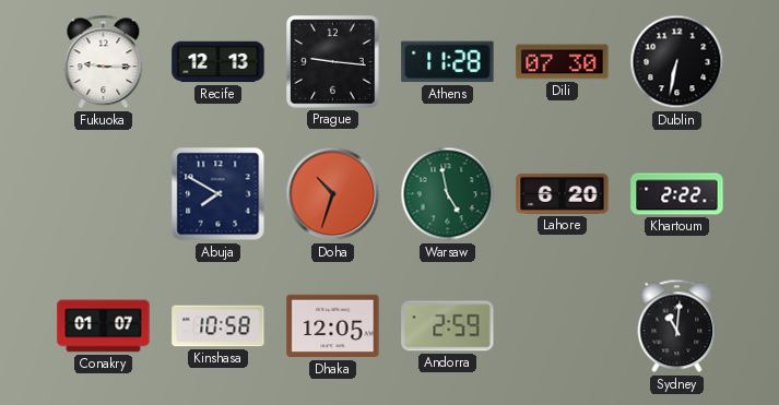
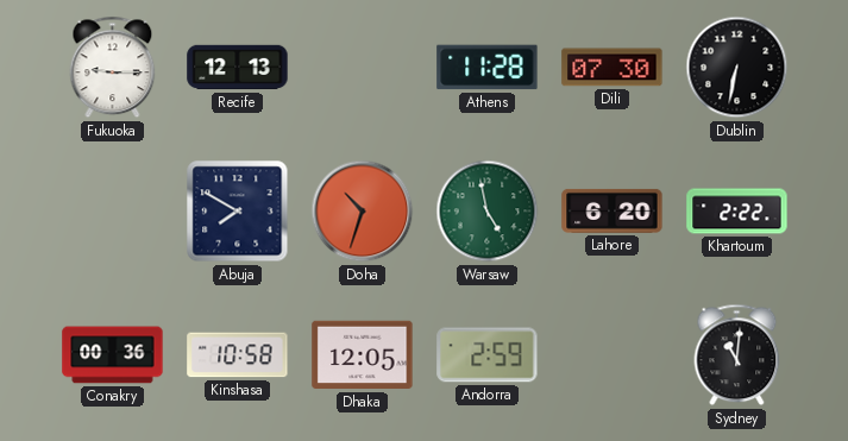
Prague: 9:16 -> none (333, 62)
Conakry: 01:07 -> 00:36 (113, 355)
